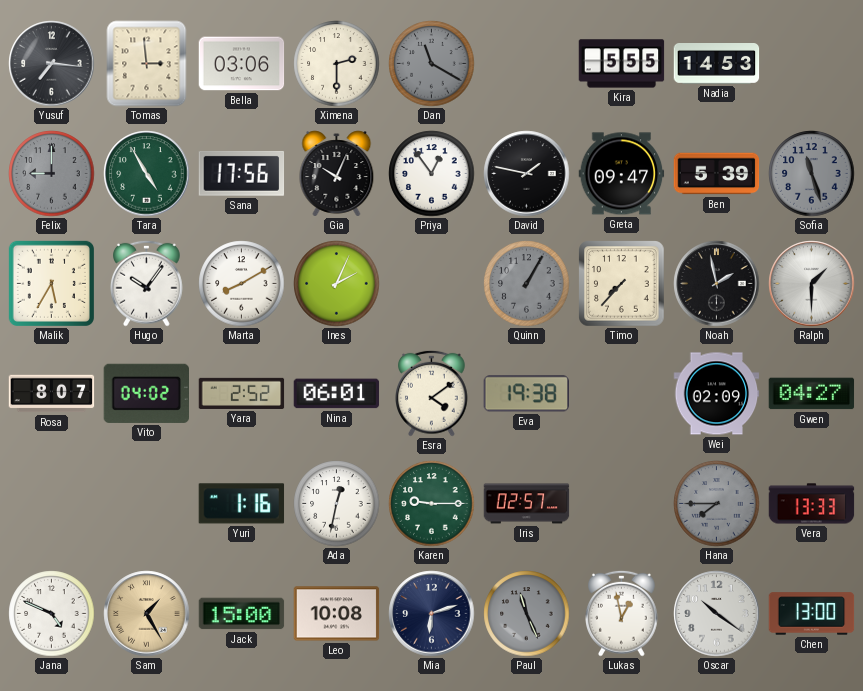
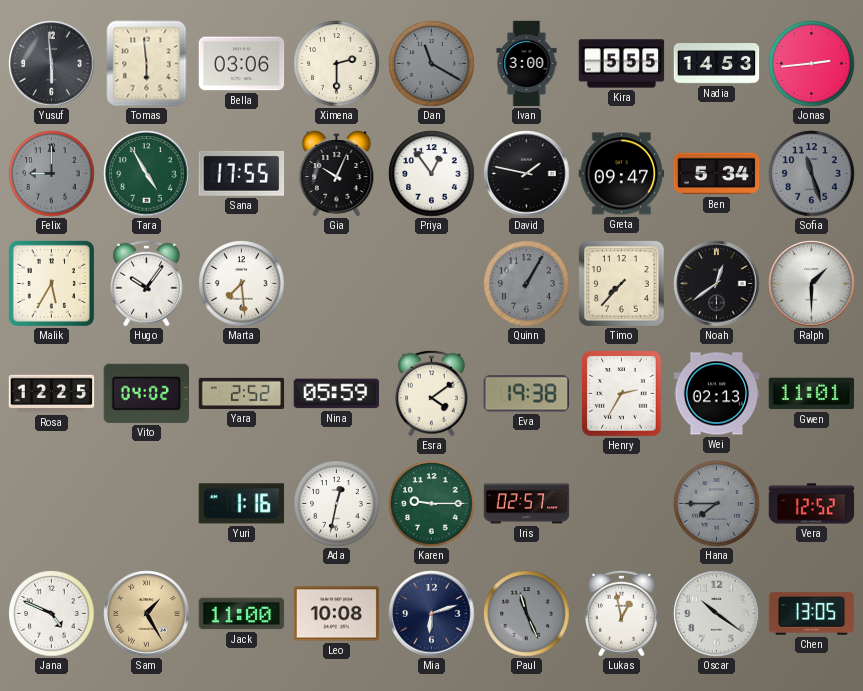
Yusuf: 7:16 -> 5:59 (52, 64)
Tomas: 2:59 -> 5:59 (147, 64)
Ivan: none -> 3:00 (527, 64)
Jonas: none -> 2:44 (812, 64)
Sana: 17:56 -> 17:55 (242, 173)
Ben: 5:39 -> 5:34 (717, 174)
Marta: 8:10 -> 7:29 (242, 284)
Ines: 2:04 -> none (337, 284)
Noah: 1:58 -> 12:39 (717, 284)
Rosa: 8:07 -> 12:25 (52, 394)
Nina: 06:01 -> 05:59 (337, 394)
Henry: none -> 2:35 (622, 394)
Wei: 02:09 -> 02:13 (717, 394)
Gwen: 04:27 -> 11:01 (812, 394)
Vera: 13:33 -> 12:52 (812, 504)
Jack: 15:00 -> 11:00 (242, 614)
Chen: 13:00 -> 13:05 (812, 614)
